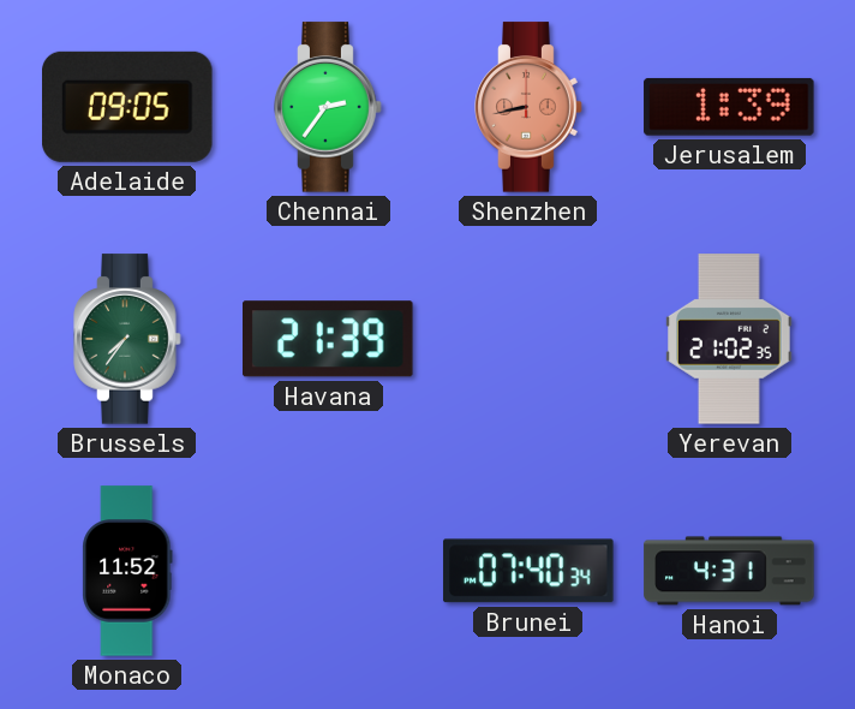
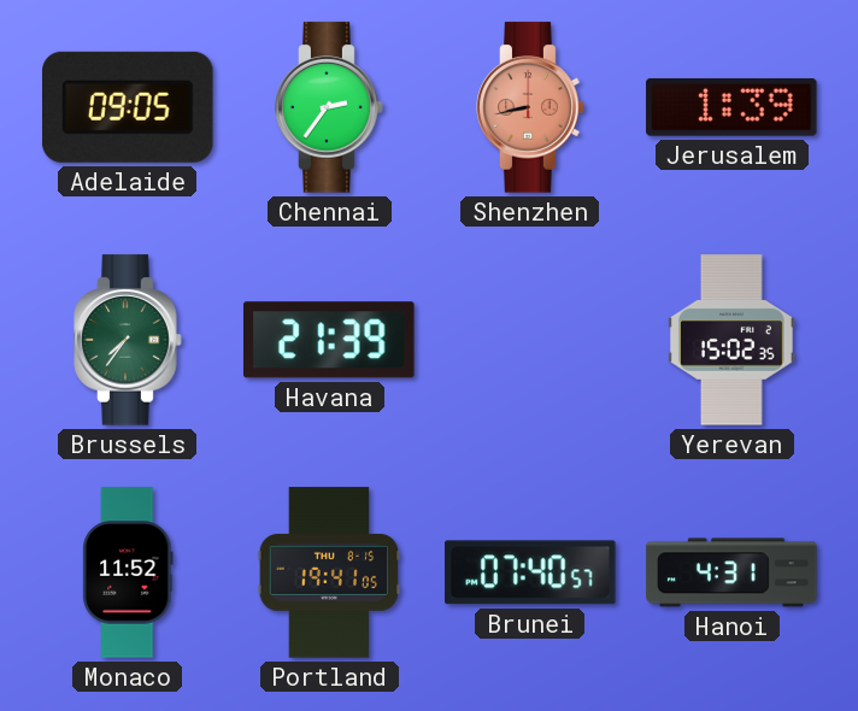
Yerevan: 21:02 -> 15:02 (733, 340)
Portland: none -> 19:41 (329, 572)
Brunei: 07:40:34 -> 07:40:57 (530, 572)
